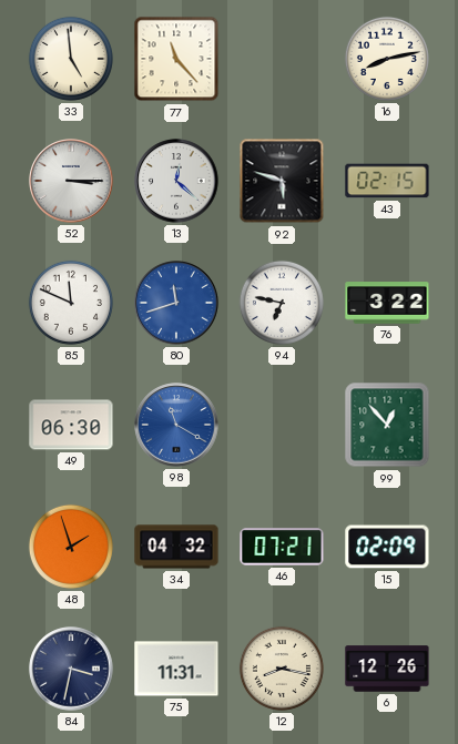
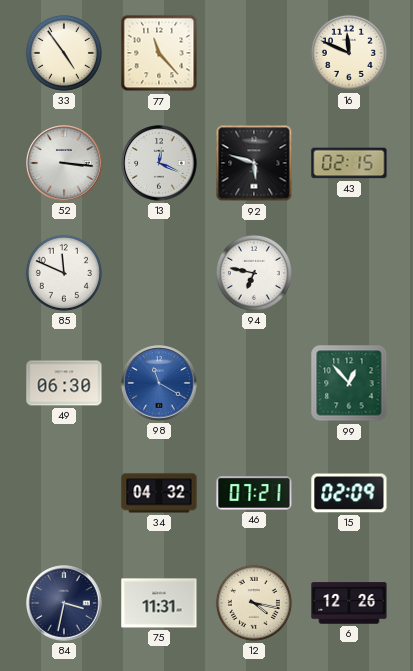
33: 4:59 -> 4:54 (64, 53)
16: 8:13 -> 11:49 (349, 53)
52: 3:15 -> 3:16 (64, 163)
13: 12:22 -> 12:19 (159, 163)
80: 11:42 -> none (176, 303)
76: 3:22 -> none (387, 303)
48: 1:57 -> none (71, 547)
12: 8:17 -> 4:17 (254, 603)
